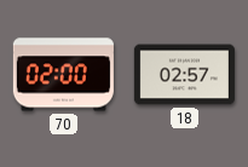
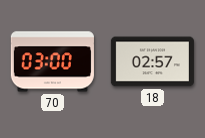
70: 02:00 -> 03:00 (52, 62)
